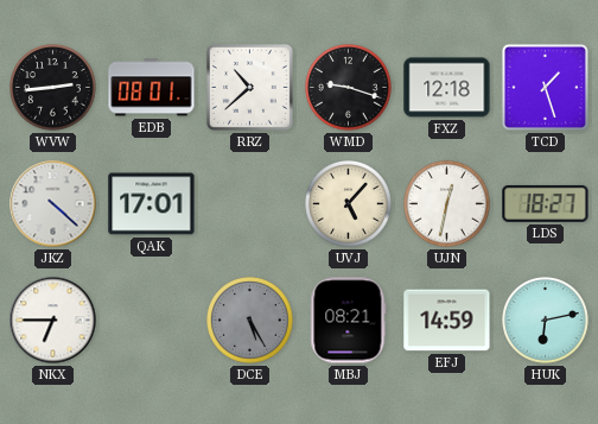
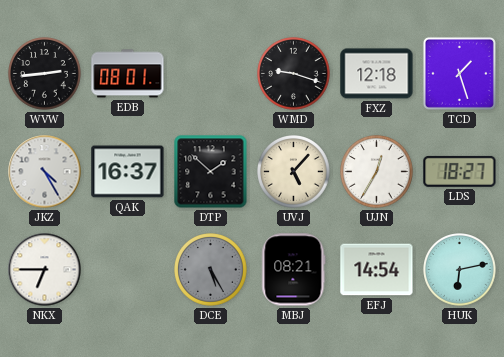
RRZ: 10:38 -> none (249, 87)
JKZ: 4:22 -> 4:25 (45, 172)
QAK: 17:01 -> 16:37 (128, 172)
DTP: none -> 1:52 (211, 172)
UJN: 12:32 -> 12:35 (377, 172)
EFJ: 14:59 -> 14:54 (377, 270)
